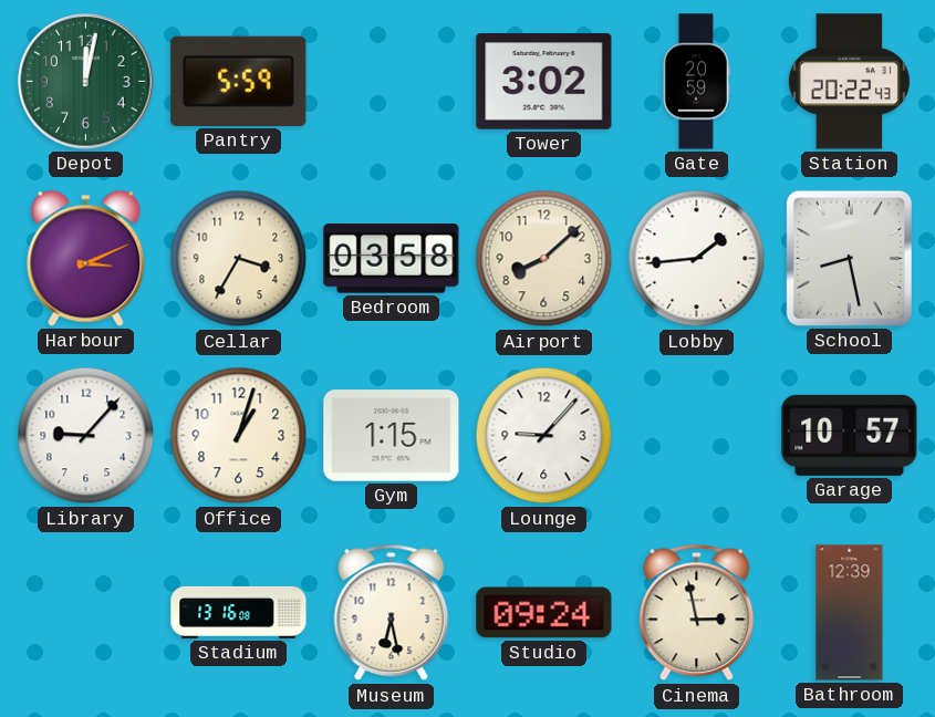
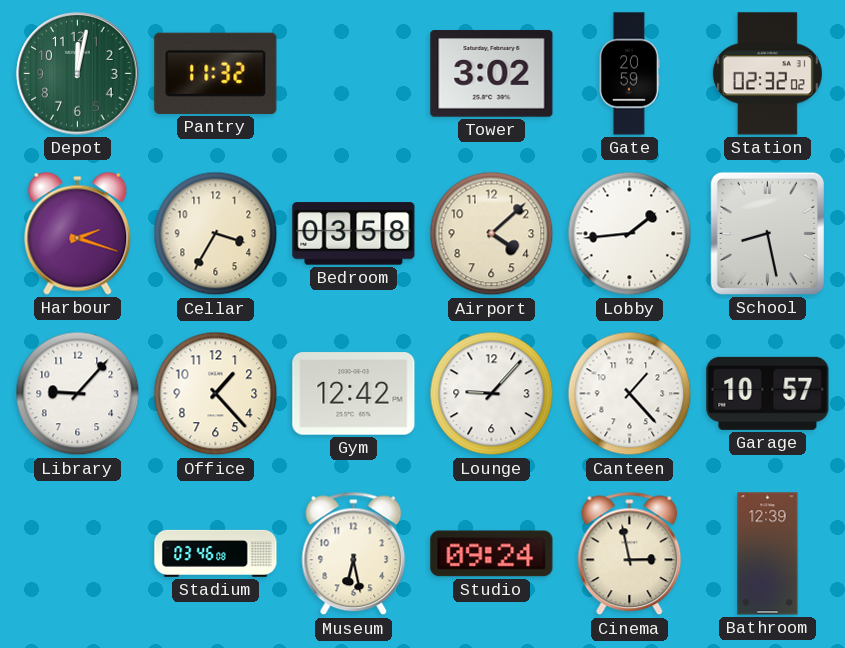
Pantry: 5:59 -> 11:32 (216, 73)
Station: 20:22 -> 02:32 (767, 74)
Harbour: 3:11 -> 2:18 (78, 233)
Airport: 8:08 -> 4:08 (492, 234)
Office: 1:03 -> 1:23 (216, 394)
Gym: 1:15 -> 12:42 (354, 394)
Canteen: none -> 1:23 (630, 394)
Stadium: 13:16 -> 03:46 (216, 553)
